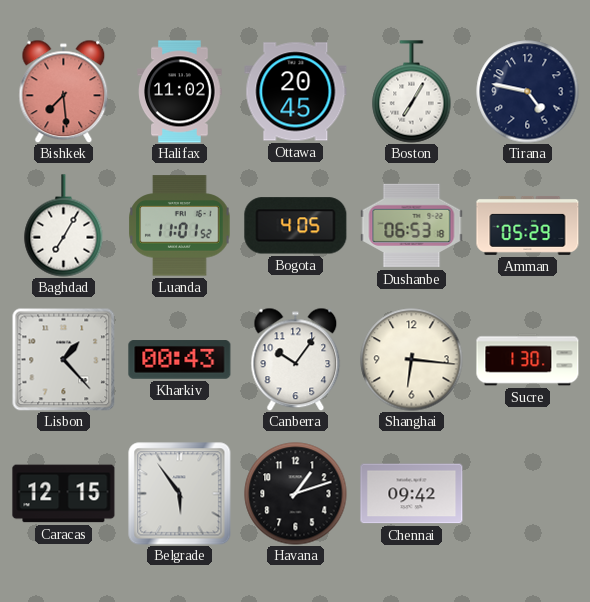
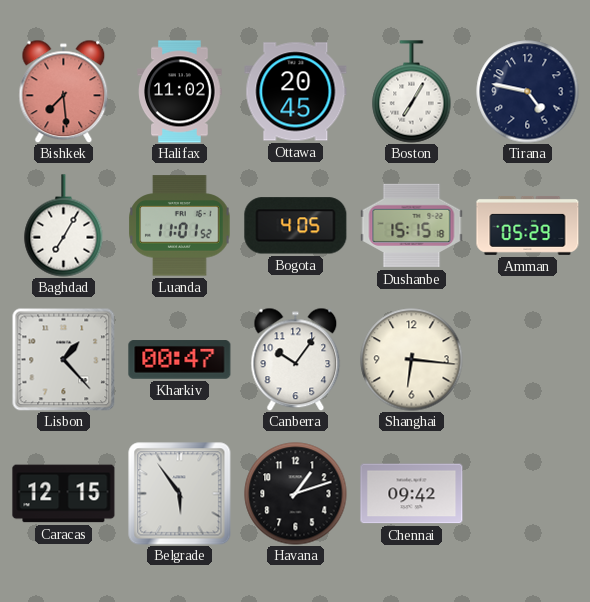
Dushanbe: 06:53 -> 15:15 (412, 226)
Kharkiv: 00:43 -> 00:47 (180, 360)
Sucre: 1:30 -> none (528, 360)
